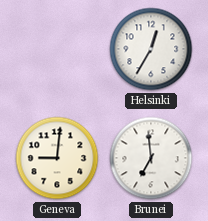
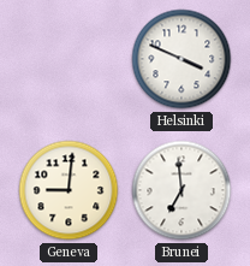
Helsinki: 12:35 -> 3:49 (181, 59)
